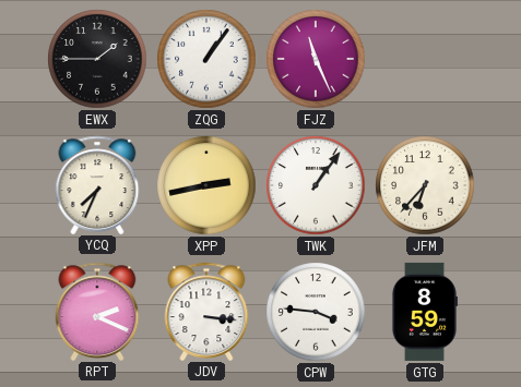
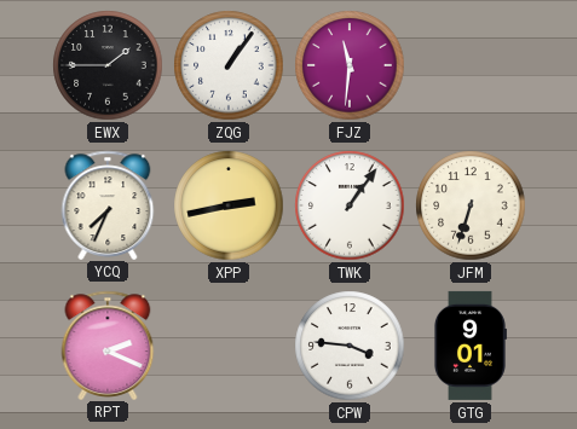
FJZ: 11:26 -> 11:31 (350, 65)
JFM: 6:37 -> 6:33 (471, 205)
JDV: 3:16 -> none (206, 311)
GTG: 8:59 -> 9:01 (469, 346)
